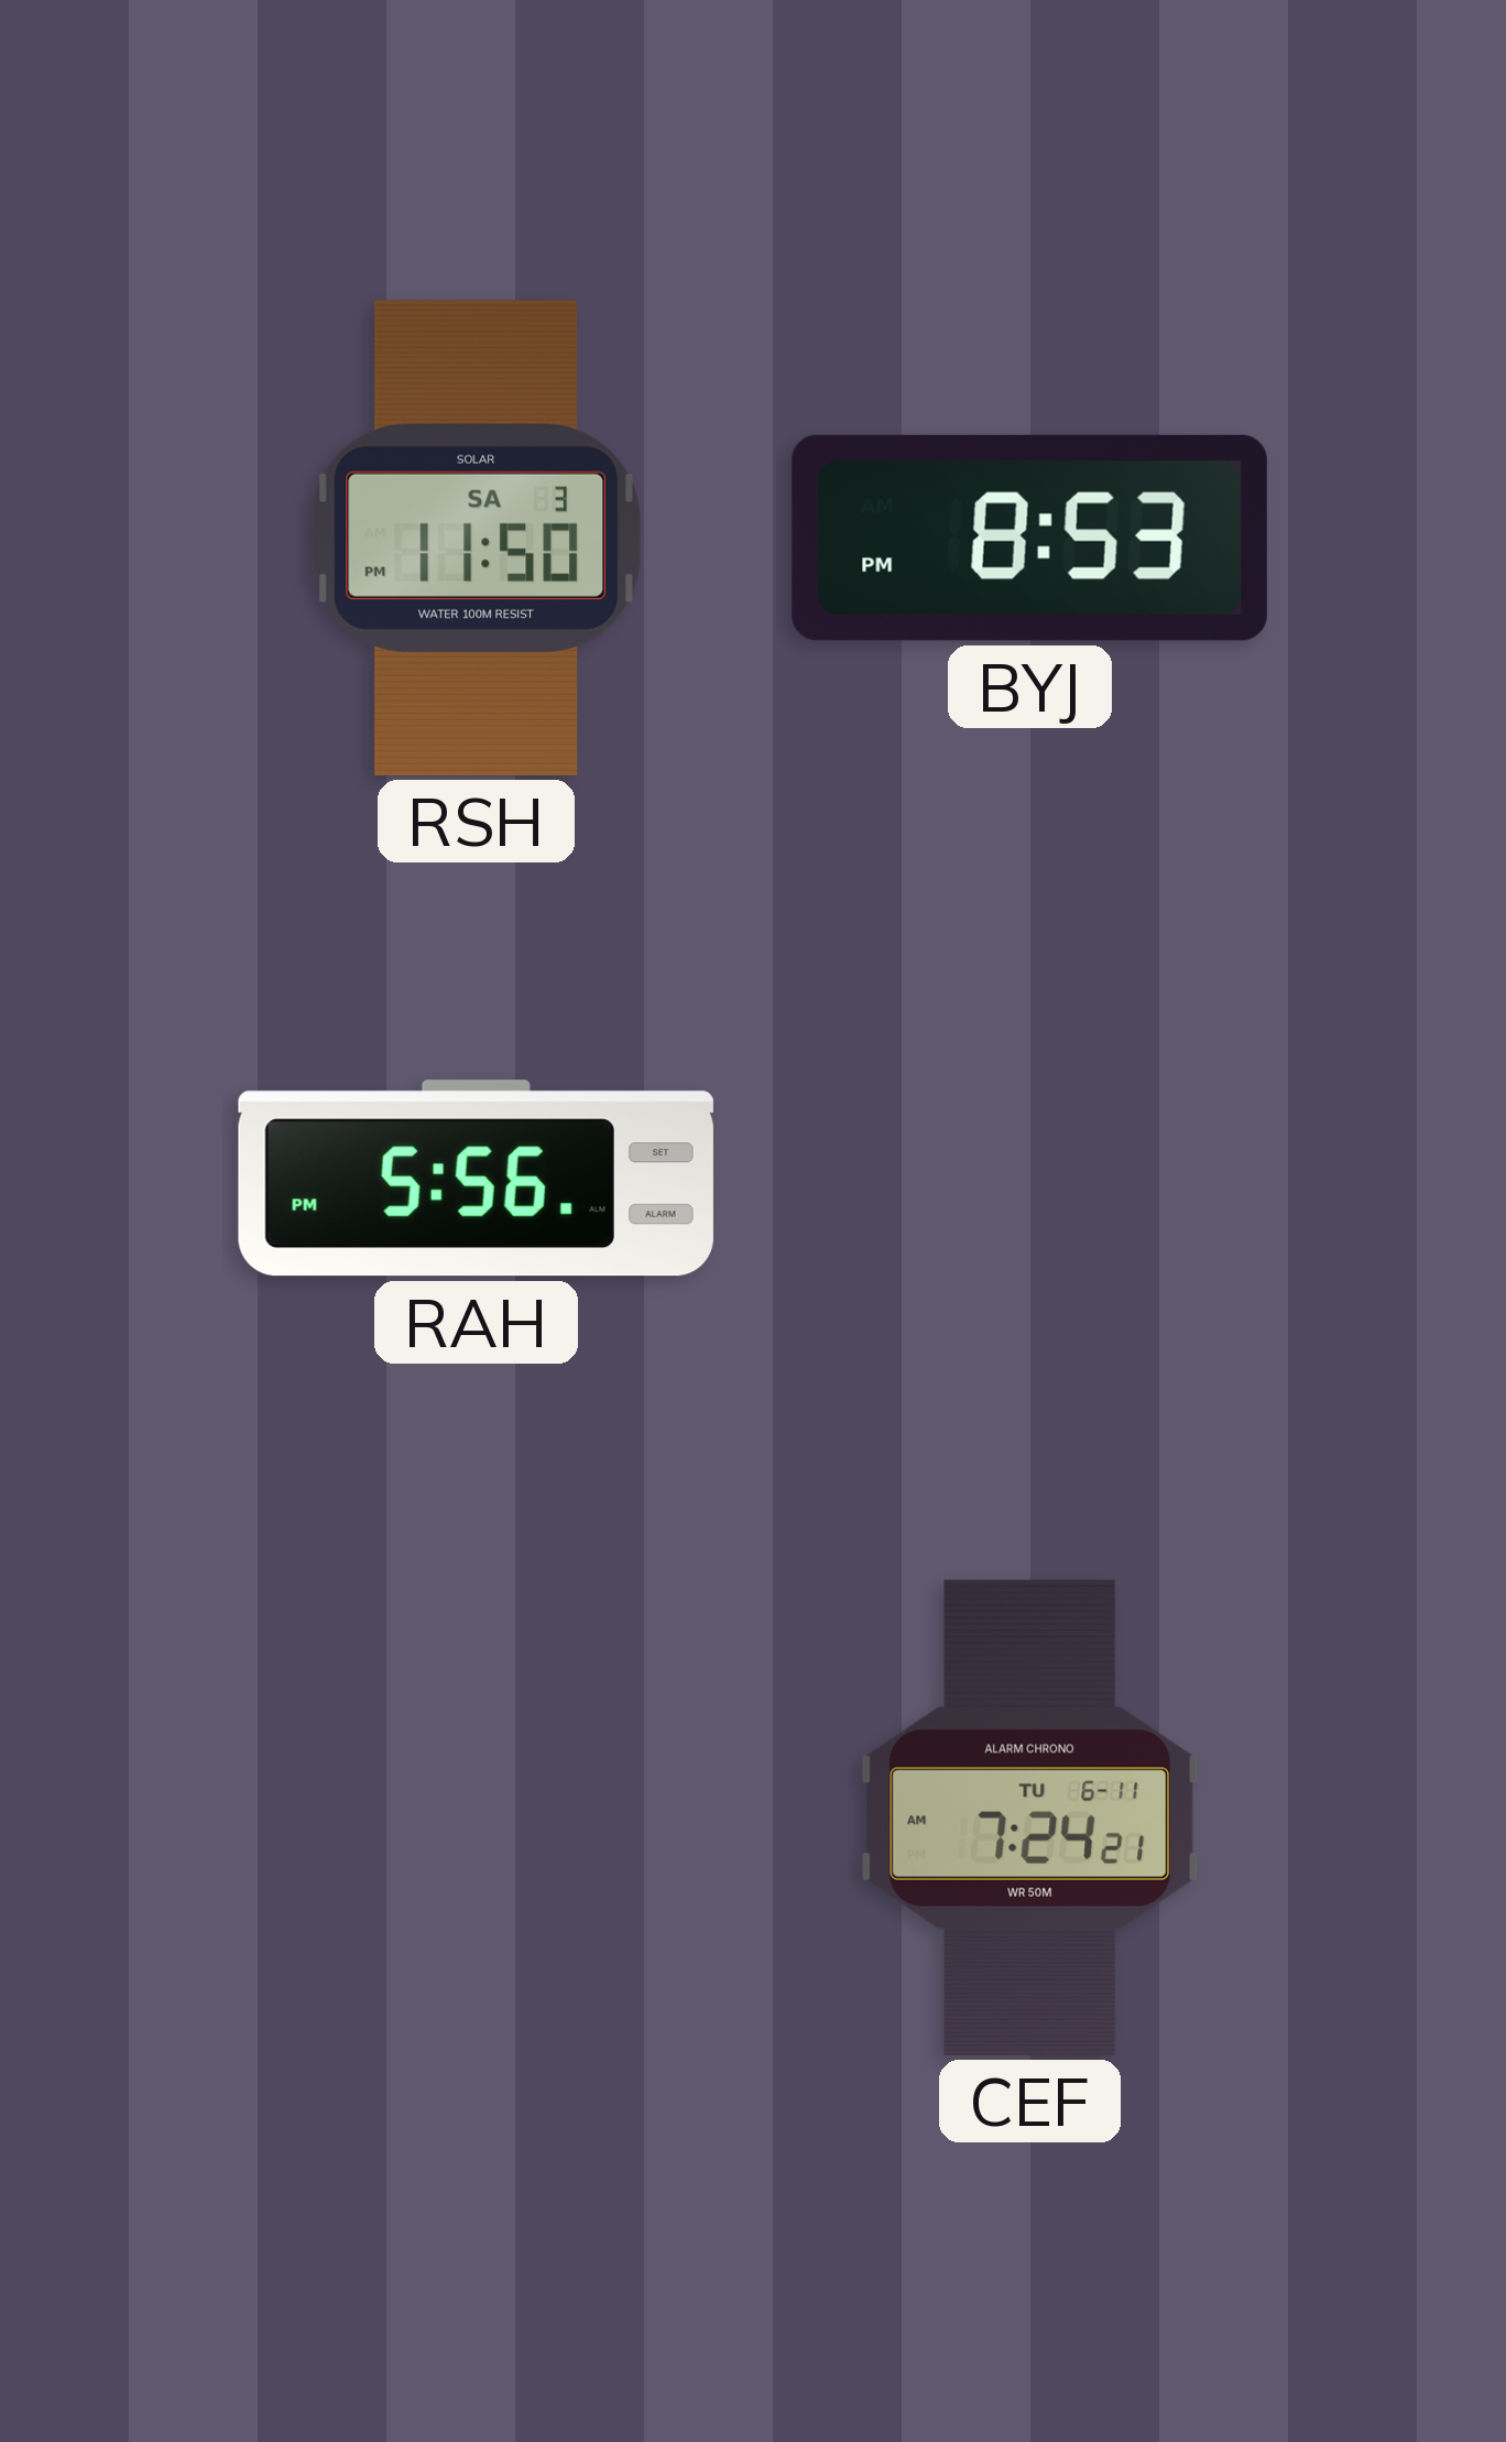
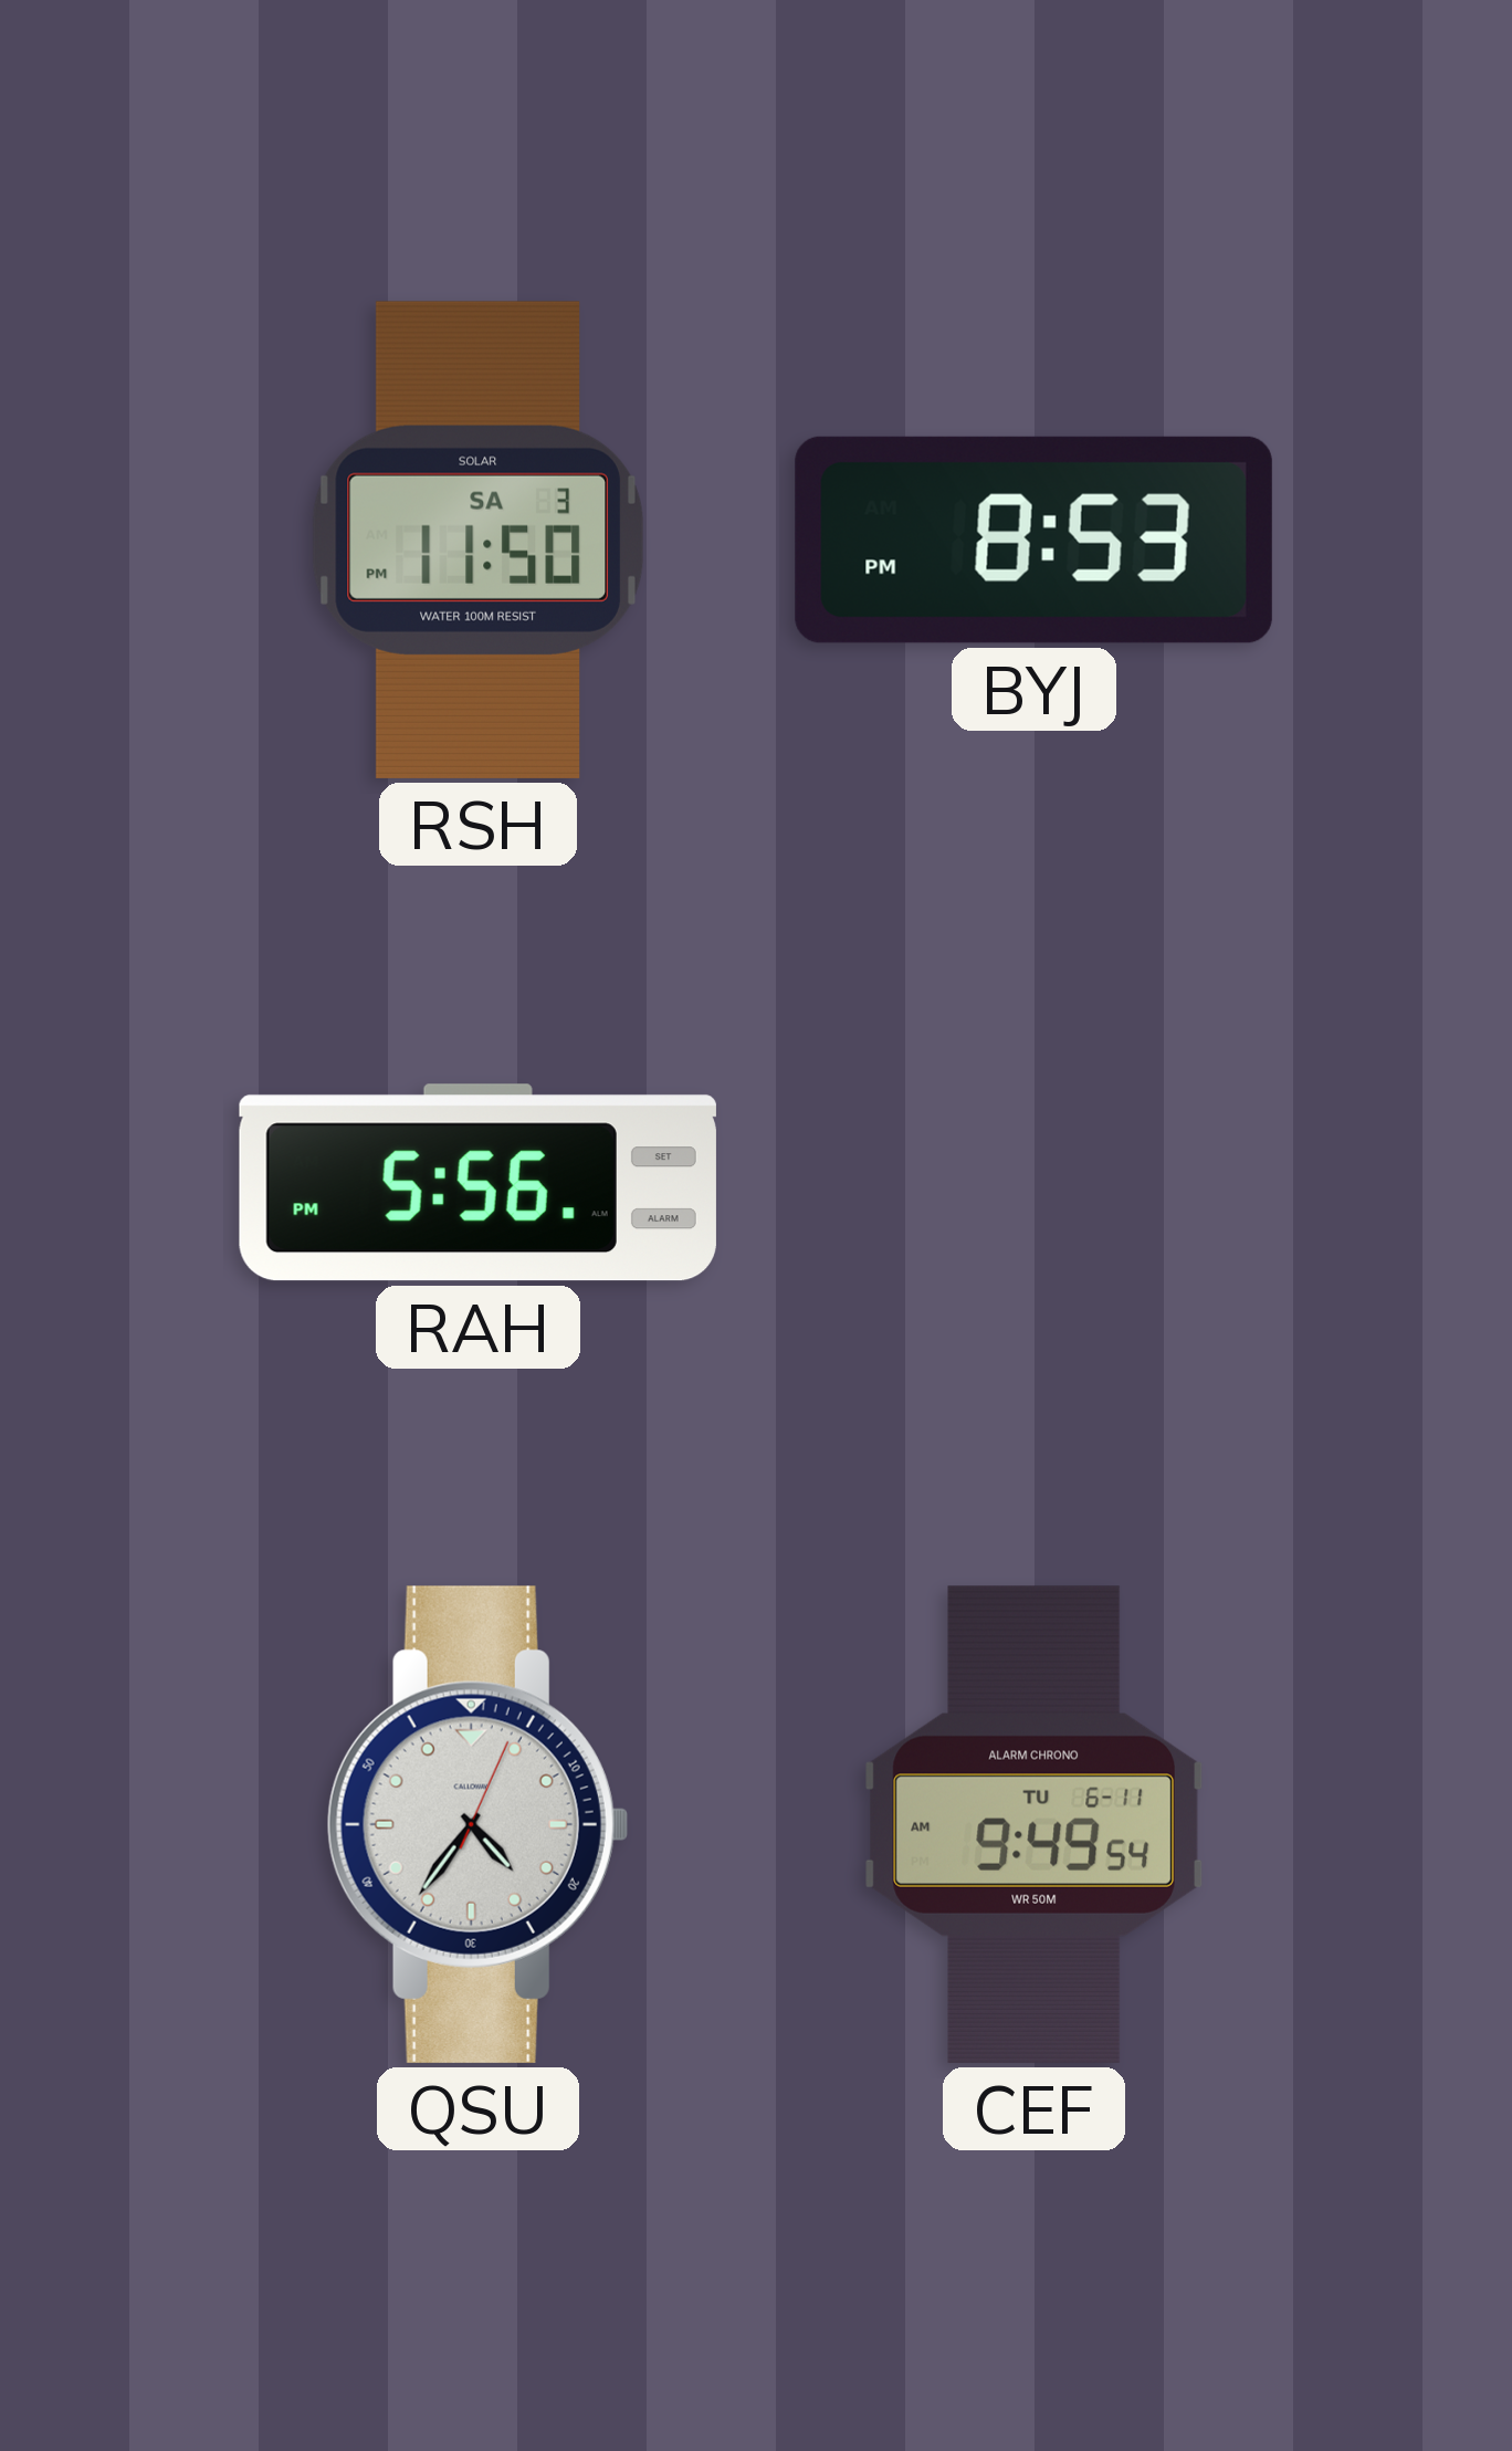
QSU: none -> 4:36 (477, 1824)
CEF: 7:24 -> 9:49 (1033, 1824)
